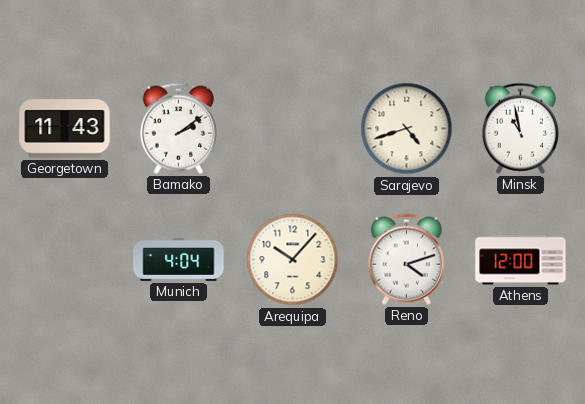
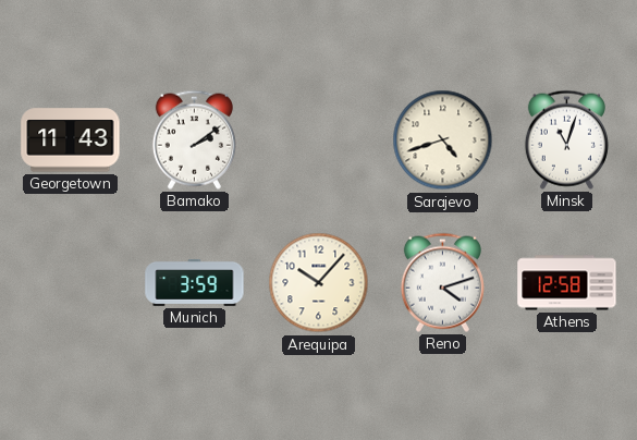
Minsk: 10:58 -> 11:03 (566, 139)
Munich: 4:04 -> 3:59 (195, 282)
Athens: 12:00 -> 12:58 (567, 283)
